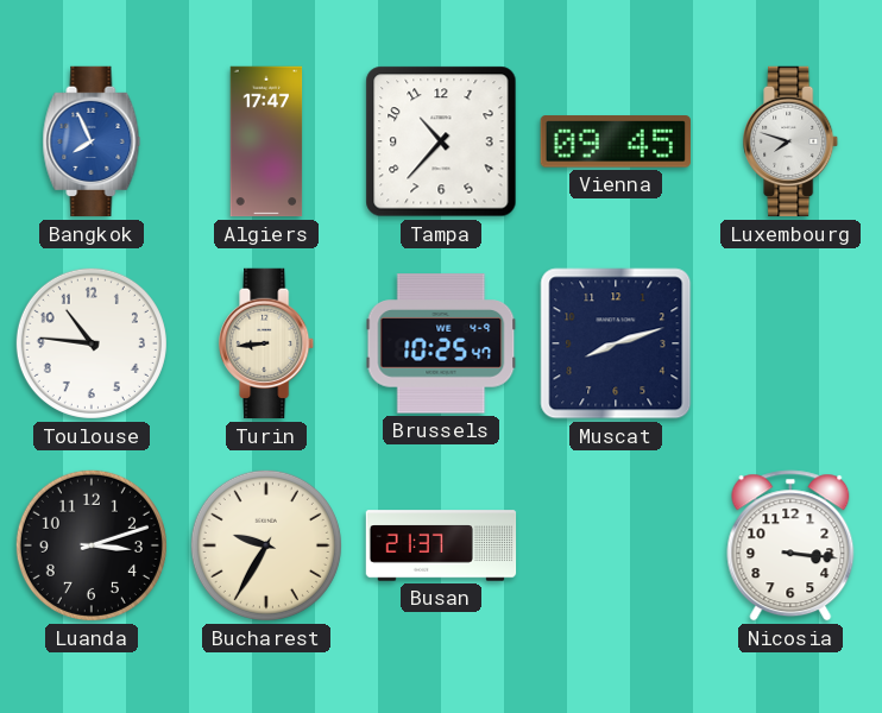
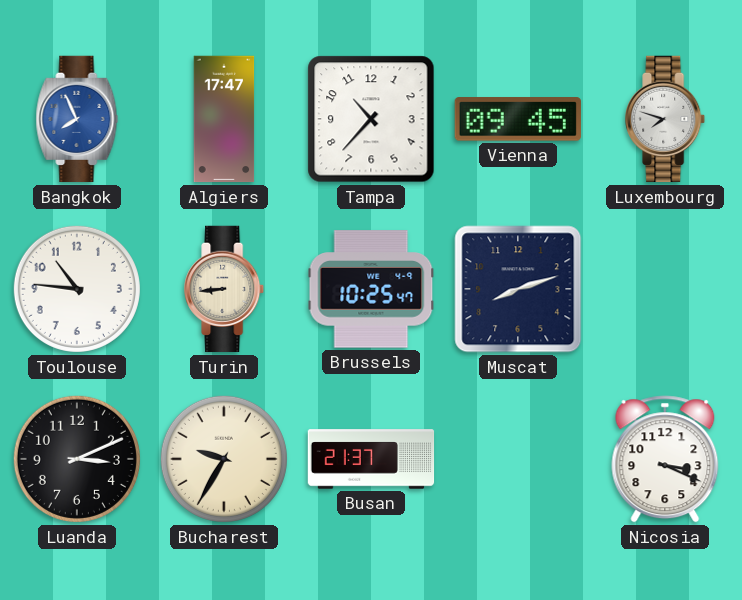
Luanda: 3:12 -> 3:11 (77, 459)
Nicosia: 3:16 -> 3:19 (665, 459)
